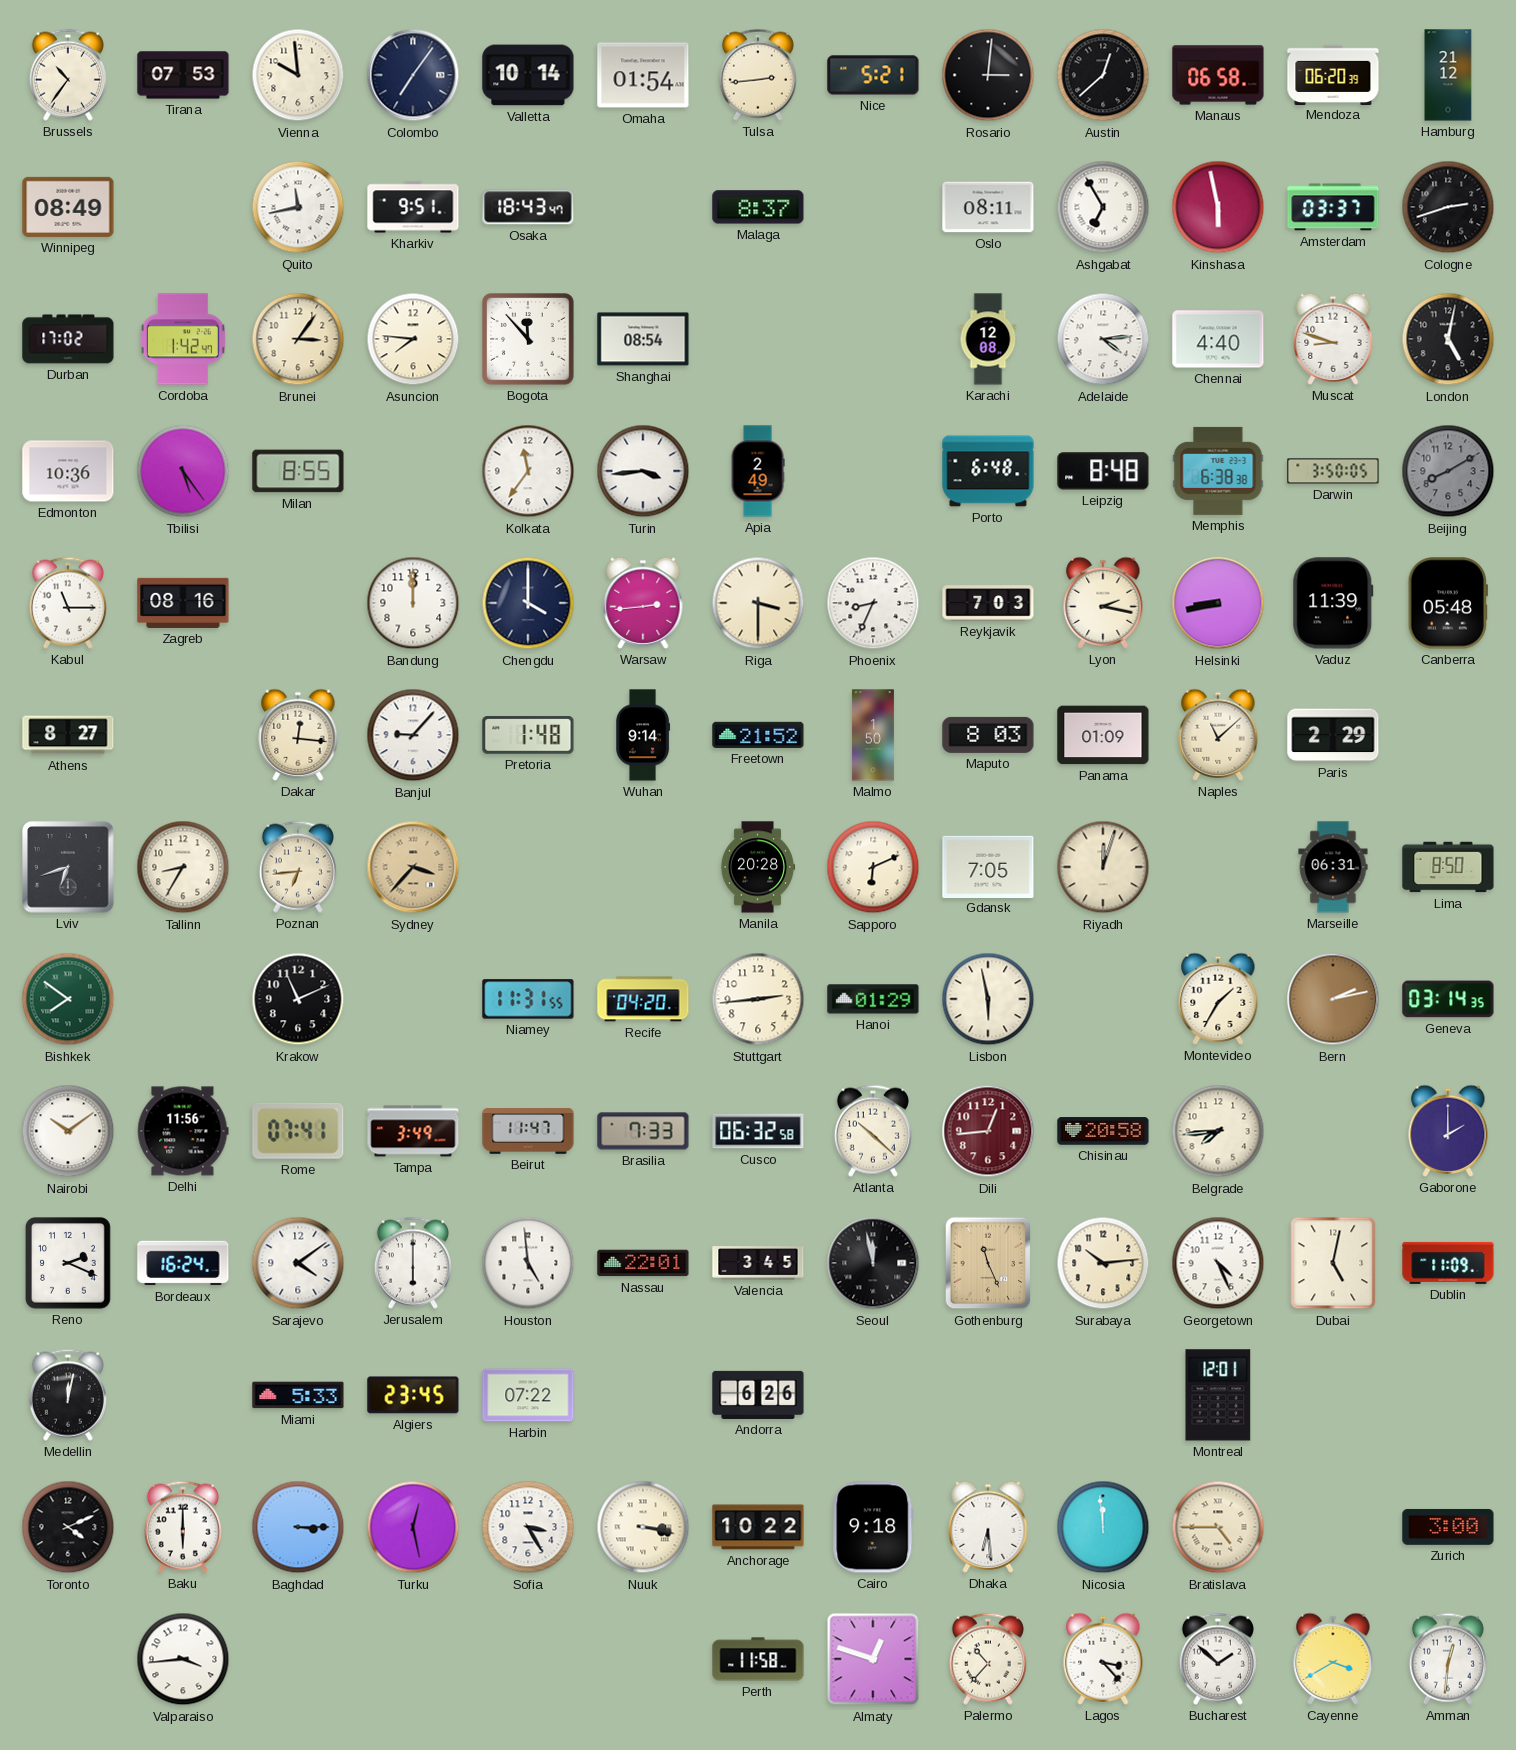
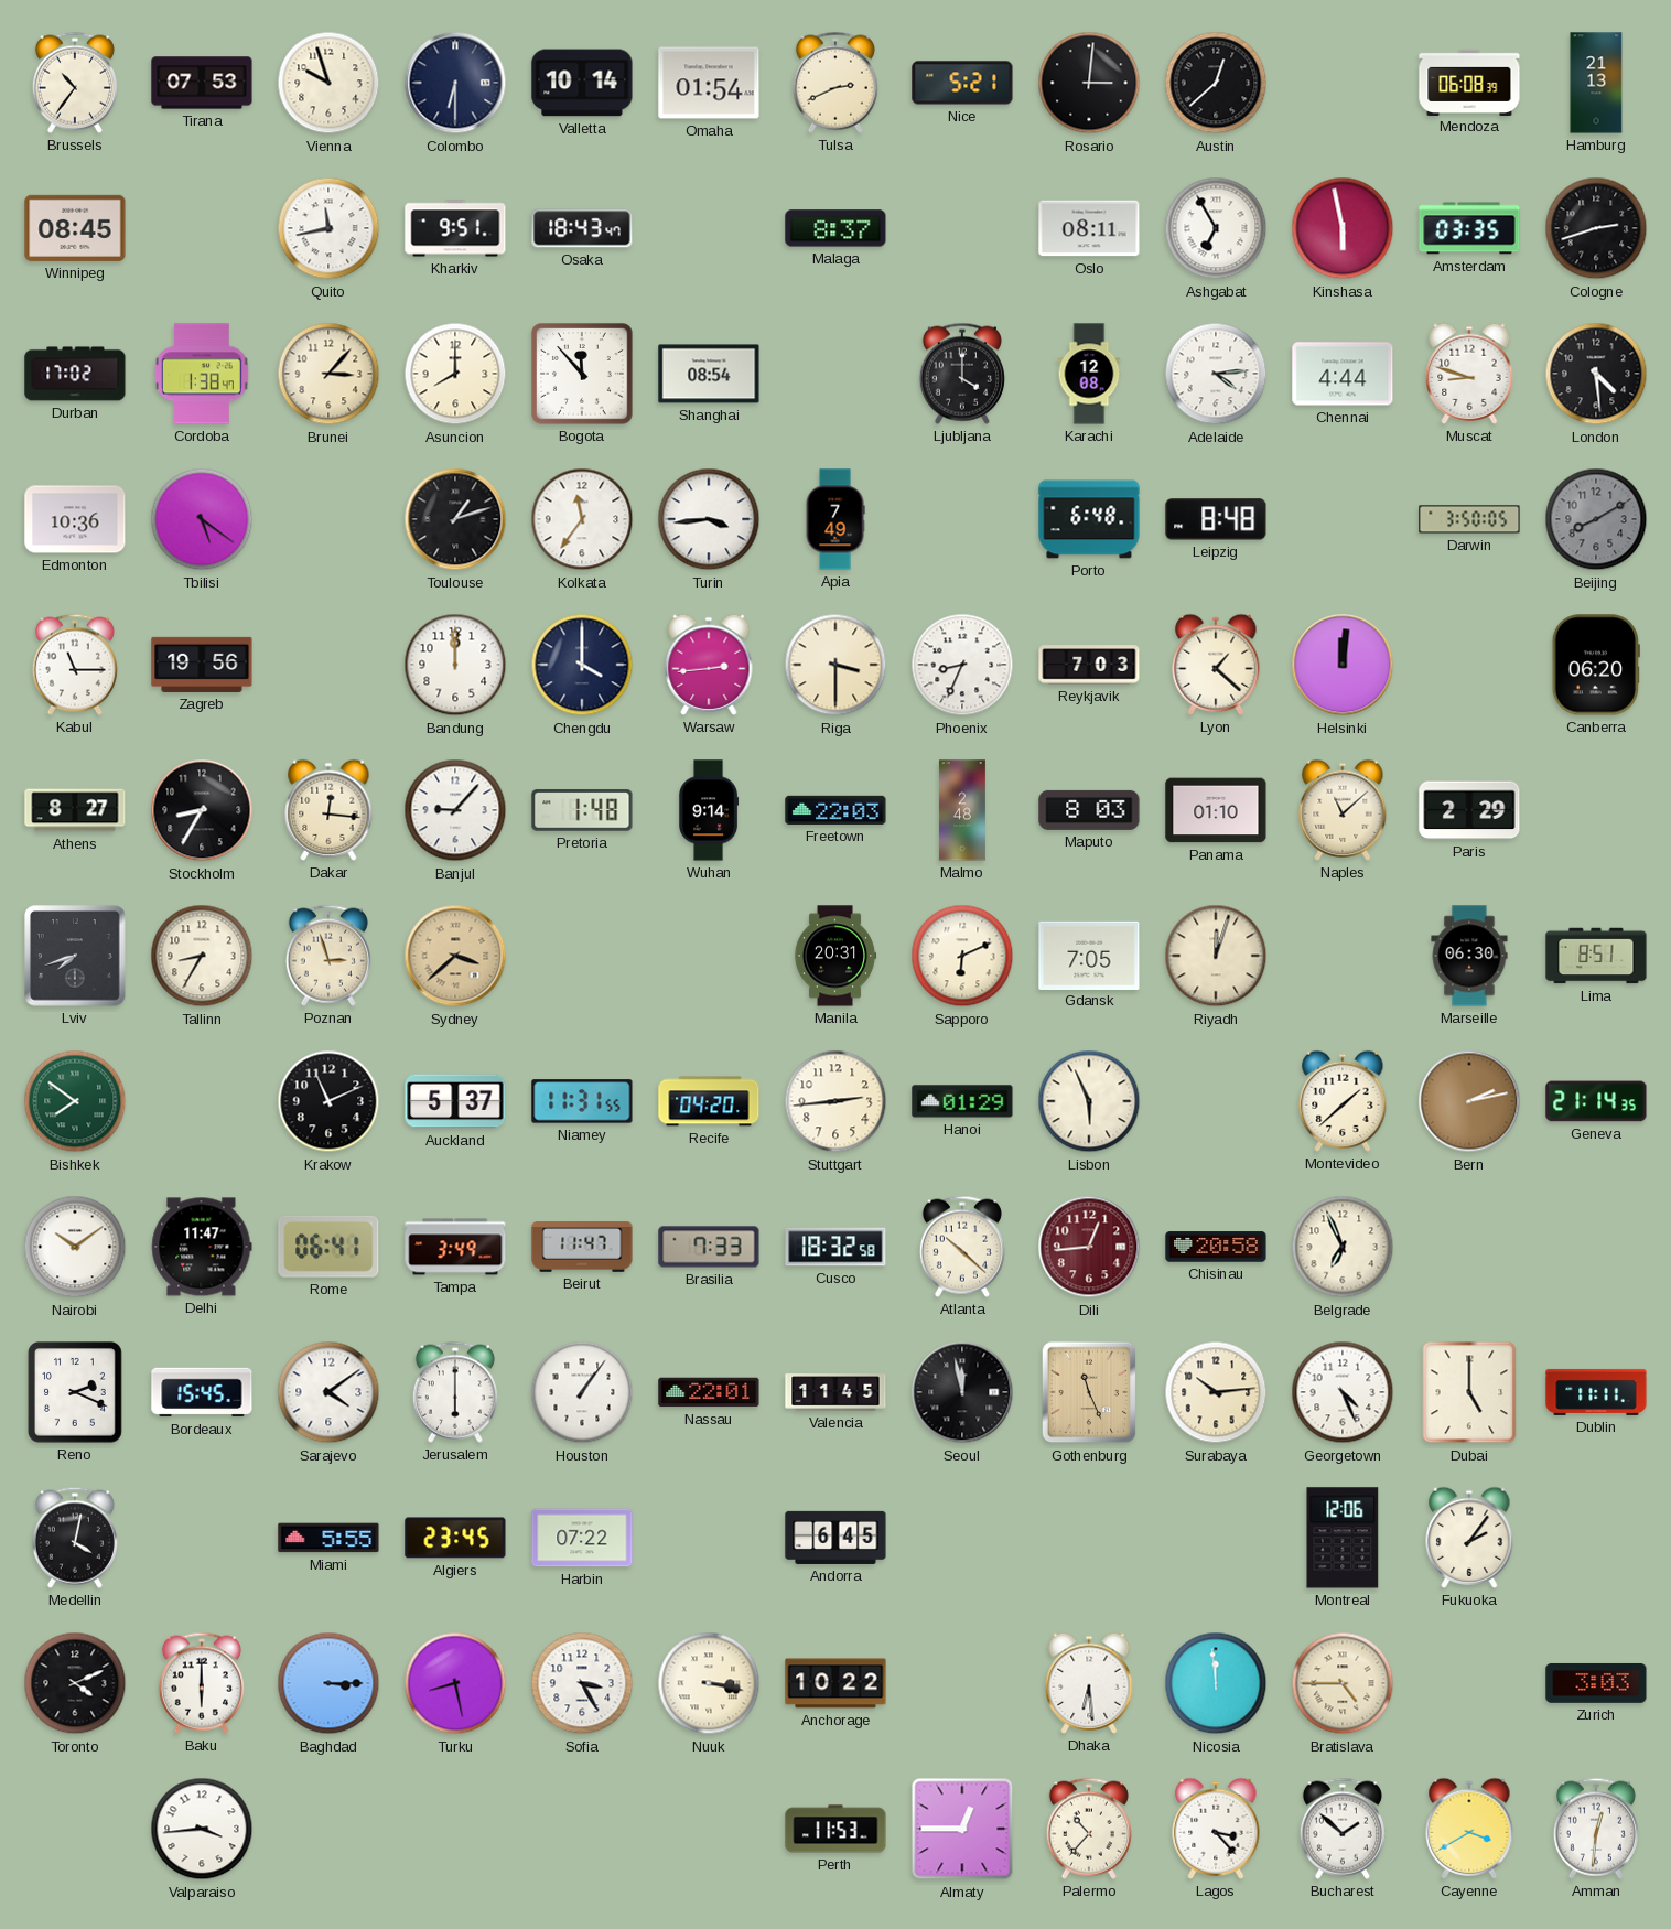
Vienna: 9:59 -> 9:57 (328, 83)
Colombo: 7:06 -> 6:30 (455, 83)
Tulsa: 2:44 -> 2:41 (835, 83)
Manaus: 06:58 -> none (1218, 75)
Mendoza: 06:20 -> 06:08 (1469, 82)
Hamburg: 21:12 -> 21:13 (1596, 83)
Winnipeg: 08:49 -> 08:45 (75, 228)
Amsterdam: 03:37 -> 03:35 (1469, 228)
Cordoba: 1:42 -> 1:38 (202, 374)
Brunei: 3:06 -> 3:07 (328, 374)
Asuncion: 7:46 -> 8:00 (455, 374)
Ljubljana: none -> 4:00 (962, 374)
Chennai: 4:40 -> 4:44 (1343, 374)
London: 5:02 -> 4:29 (1596, 374)
Tbilisi: 5:24 -> 5:21 (202, 519)
Milan: 8:55 -> none (298, 471)
Toulouse: none -> 1:12 (455, 519)
Apia: 2:49 -> 7:49 (835, 519)
Memphis: 6:38 -> none (1218, 471)
Zagreb: 08:16 -> 19:56 (202, 665)
Lyon: 2:17 -> 1:22 (1216, 665)
Helsinki: 8:43 -> 12:01 (1343, 665)
Vaduz: 11:39 -> none (1333, 603)
Canberra: 05:48 -> 06:20 (1596, 665)
Stockholm: none -> 8:35 (202, 810)
Freetown: 21:52 -> 22:03 (835, 810)
Malmo: 1:50 -> 2:48 (962, 810)
Panama: 01:09 -> 01:10 (1216, 810)
Lviv: 6:42 -> 7:42 (75, 956)
Poznan: 6:44 -> 2:57 (328, 956)
Sydney: 3:37 -> 3:38 (455, 956)
Manila: 20:28 -> 20:31 (835, 956)
Marseille: 06:31 -> 06:30 (1469, 956)
Lima: 8:50 -> 8:51 (1596, 956)
Auckland: none -> 5:37 (455, 1101)
Lisbon: 5:58 -> 5:56 (1089, 1101)
Montevideo: 1:35 -> 1:38 (1343, 1101)
Geneva: 03:14 -> 21:14 (1596, 1101)
Delhi: 11:56 -> 11:47 (202, 1247)
Rome: 07:41 -> 06:41 (328, 1247)
Cusco: 06:32 -> 18:32 (835, 1247)
Belgrade: 7:44 -> 6:56 (1343, 1247)
Gaborone: 2:00 -> none (1448, 1131)
Bordeaux: 16:24 -> 15:45 (202, 1392)
Houston: 4:59 -> 1:06 (582, 1392)
Valencia: 3:45 -> 11:45 (835, 1392)
Dubai: 5:02 -> 5:00 (1469, 1392)
Dublin: 11:09 -> 11:11 (1596, 1392)
Medellin: 12:02 -> 4:02 (75, 1538)
Miami: 5:33 -> 5:55 (328, 1538)
Andorra: 6:26 -> 6:45 (835, 1538)
Montreal: 12:01 -> 12:06 (1343, 1538)
Fukuoka: none -> 2:06 (1469, 1538)
Turku: 12:28 -> 8:28 (455, 1683)
Cairo: 9:18 -> none (873, 1527)
Zurich: 3:00 -> 3:03 (1596, 1683)
Perth: 11:58 -> 11:53 (835, 1829)
Almaty: 12:48 -> 12:45 (962, 1829)
